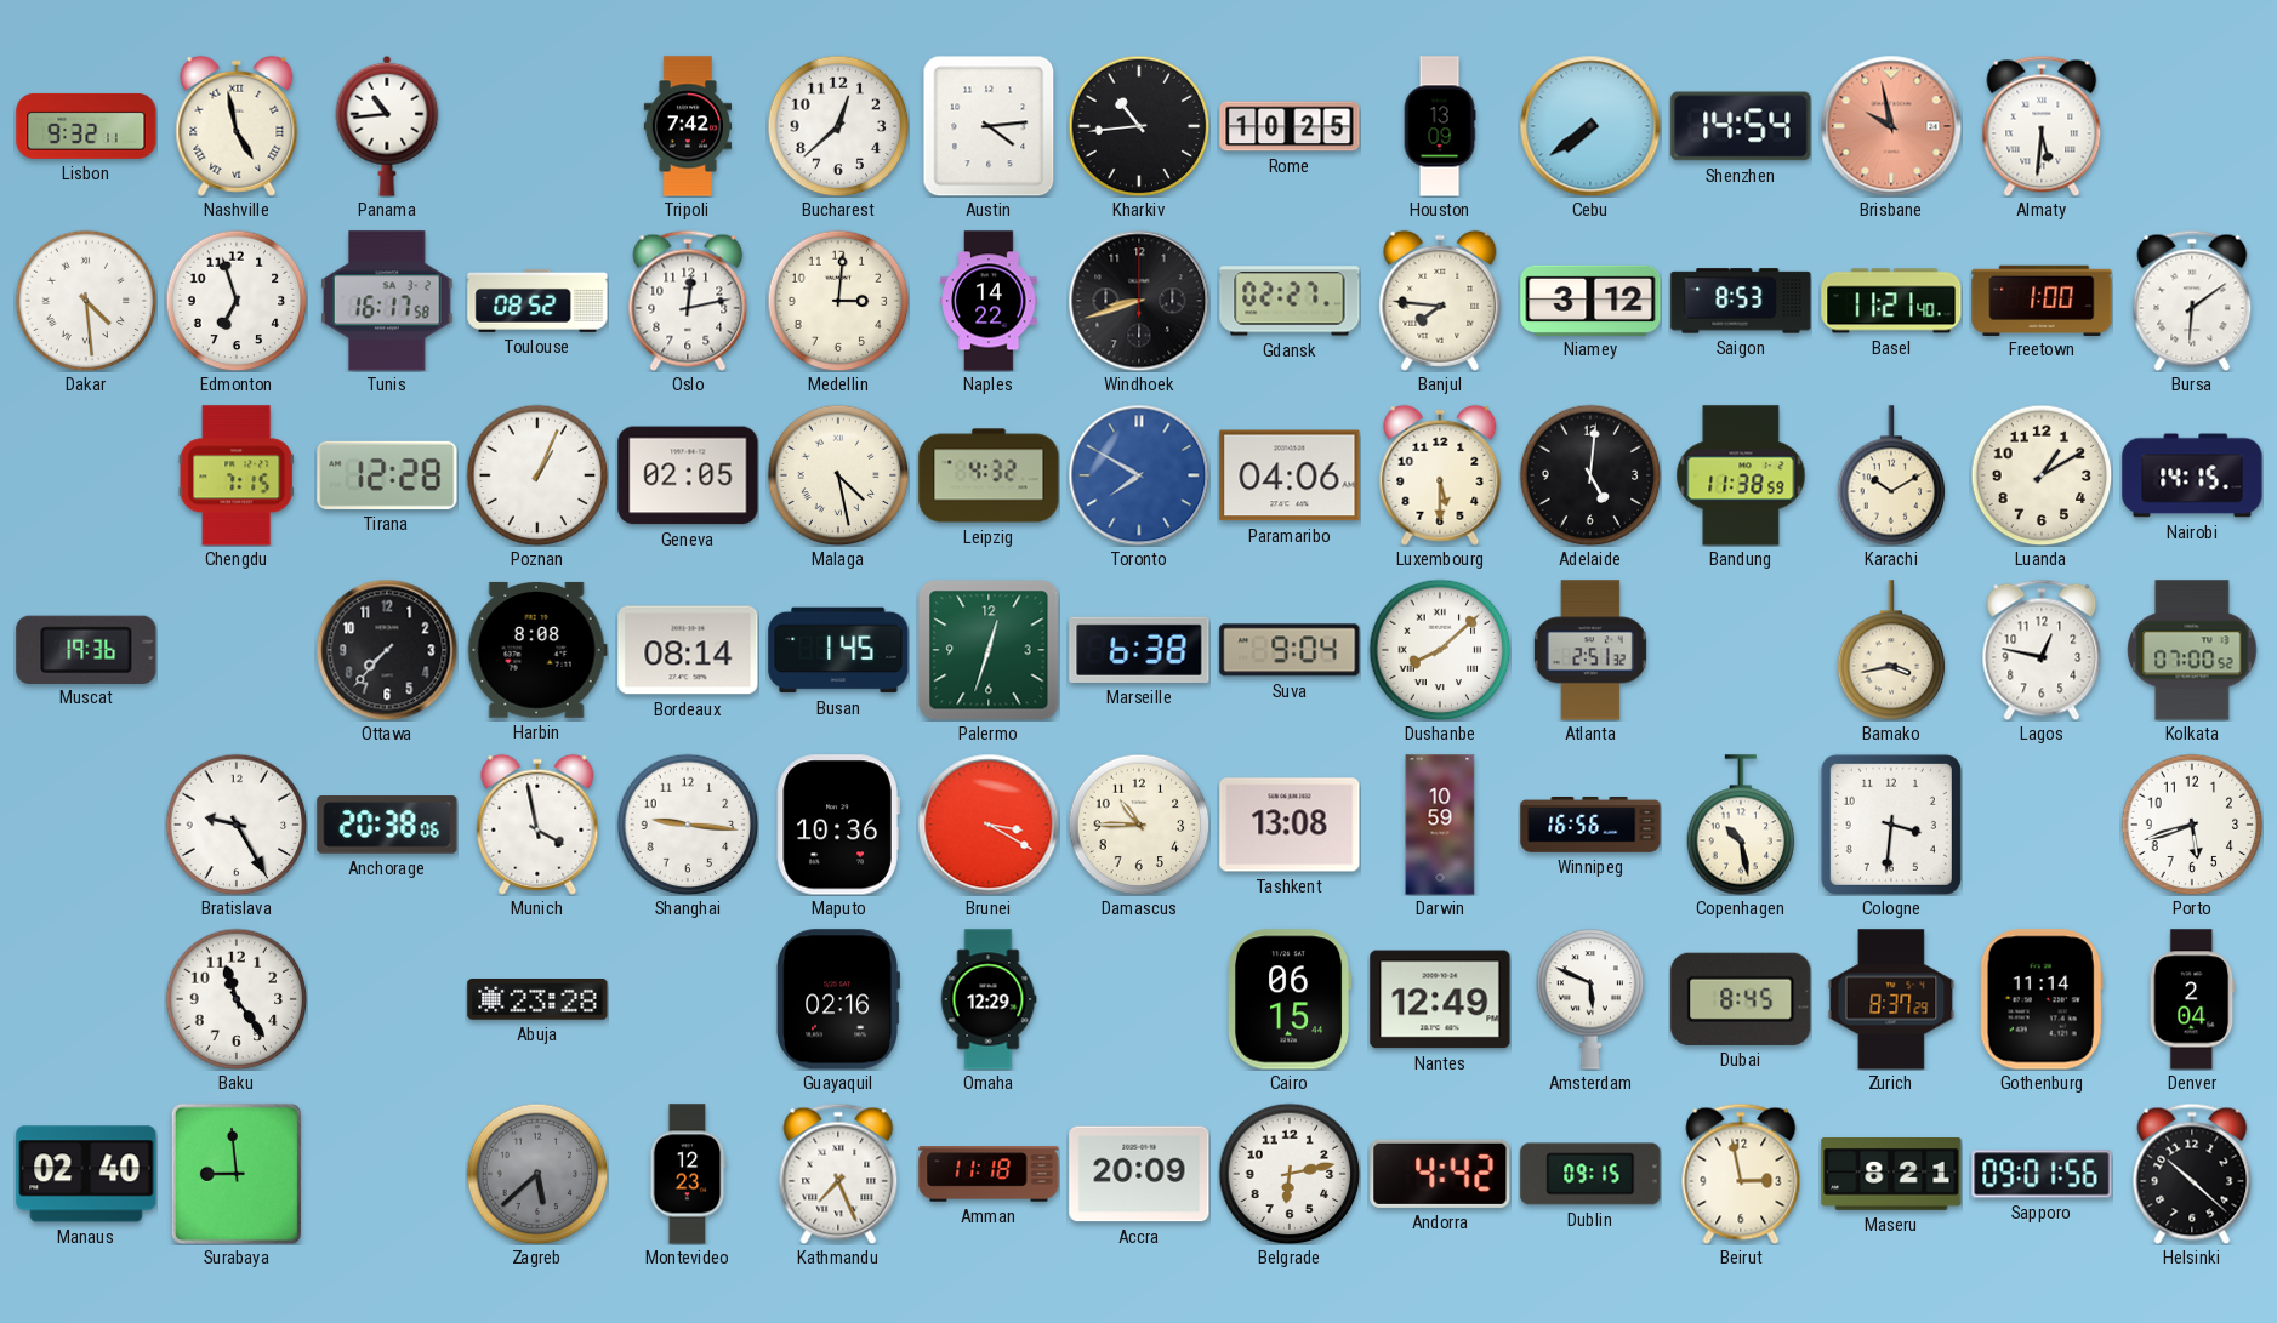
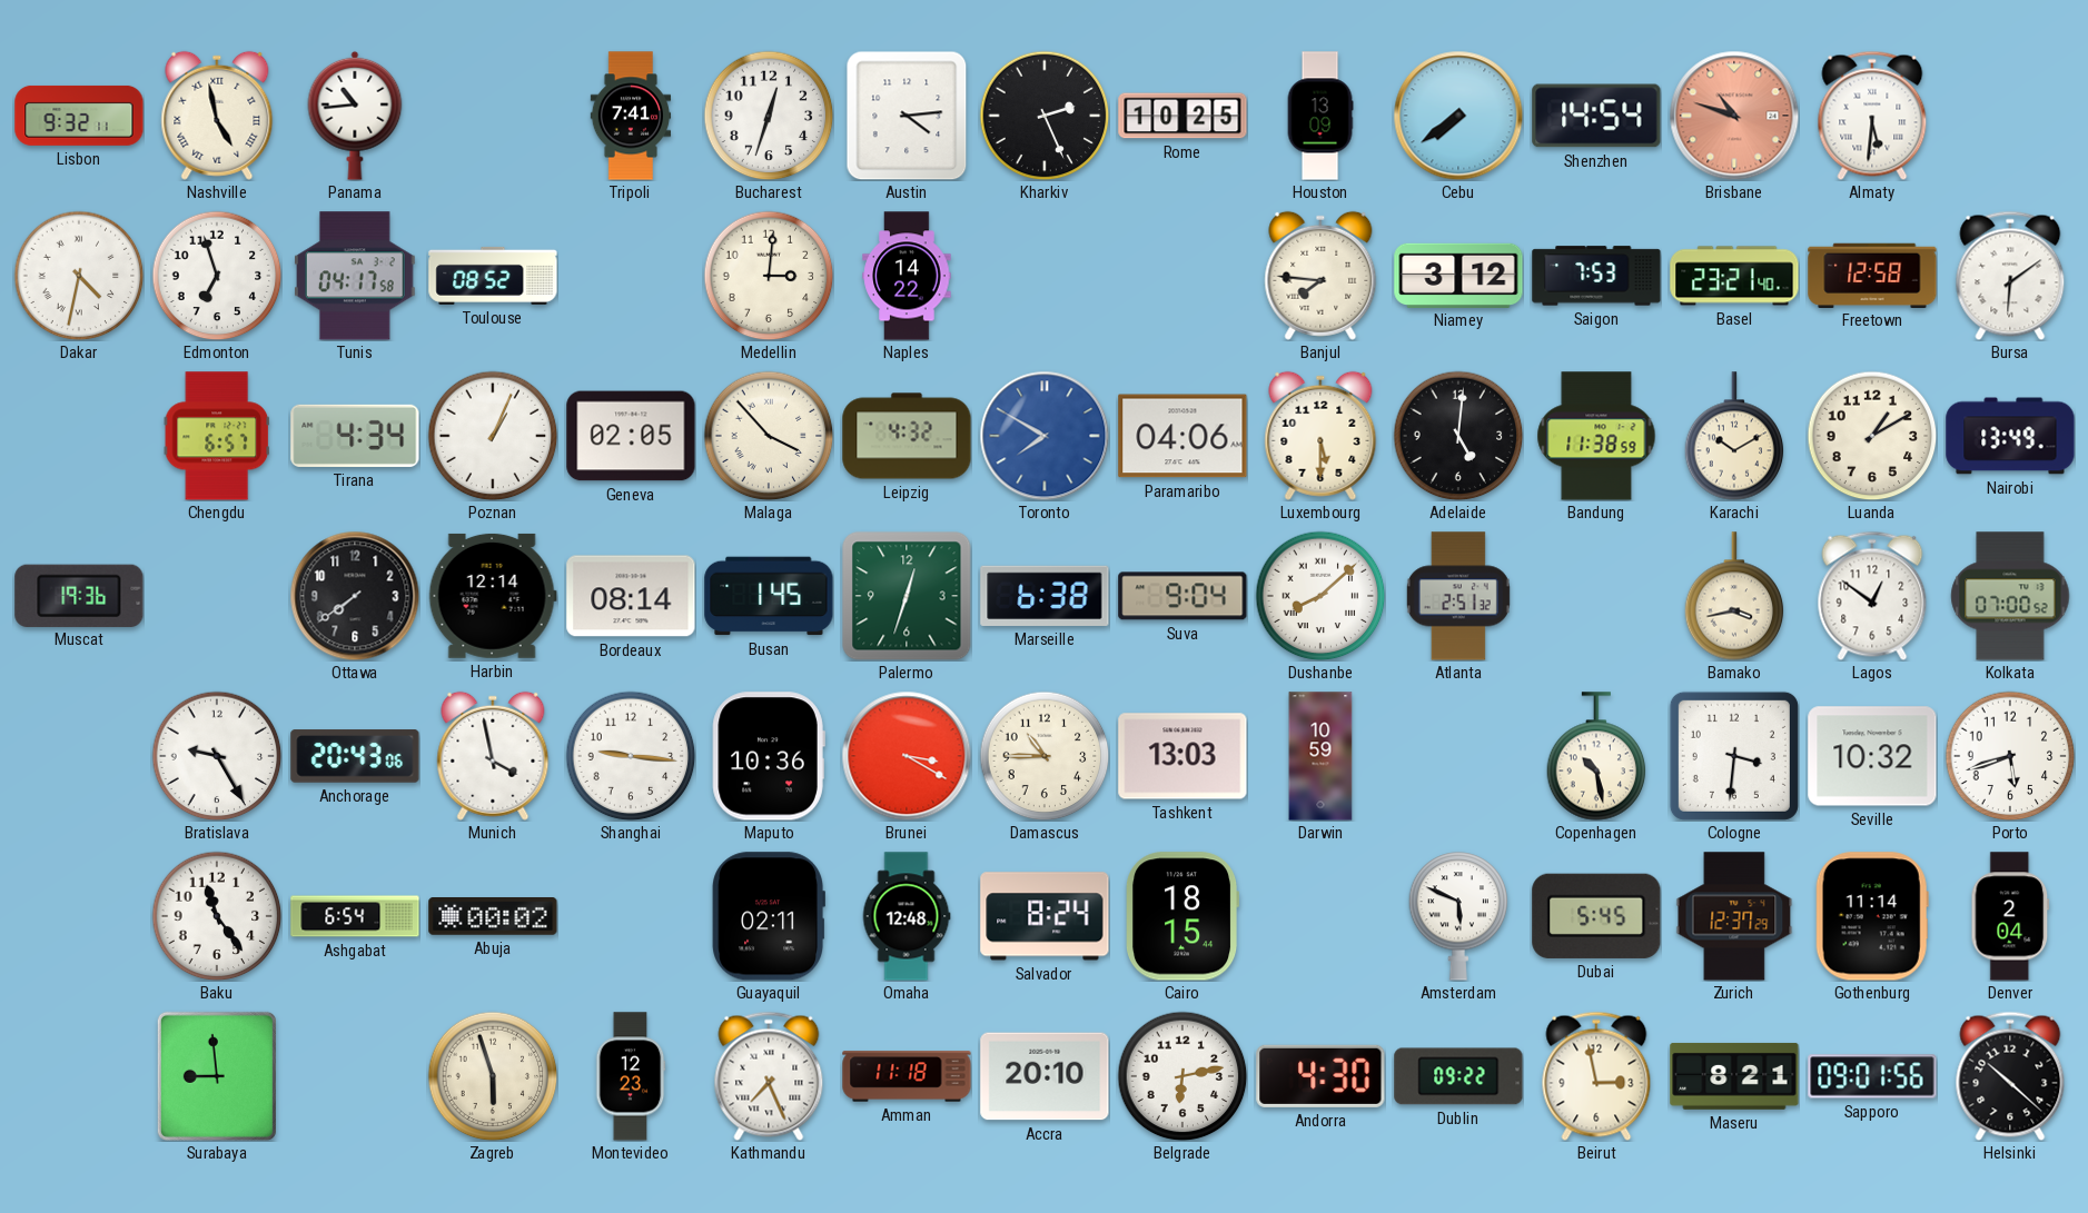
Tripoli: 7:42 -> 7:41 (631, 116)
Bucharest: 12:38 -> 12:33 (769, 116)
Kharkiv: 10:44 -> 2:26 (1045, 116)
Brisbane: 9:58 -> 10:48 (1734, 116)
Dakar: 4:29 -> 4:32 (79, 276)
Tunis: 16:17 -> 04:17 (356, 276)
Oslo: 12:13 -> none (688, 301)
Windhoek: 8:42 -> none (1139, 301)
Gdansk: 02:27 -> none (1290, 301)
Saigon: 8:53 -> 7:53 (1596, 276)
Basel: 11:21 -> 23:21 (1734, 276)
Freetown: 1:00 -> 12:58 (1872, 275)
Chengdu: 7:15 -> 6:57 (217, 436)
Tirana: 12:28 -> 4:34 (355, 436)
Malaga: 4:28 -> 3:53 (769, 436)
Nairobi: 14:15 -> 13:49 (2010, 436)
Ottawa: 7:37 -> 7:39 (355, 596)
Harbin: 8:08 -> 12:14 (493, 596)
Lagos: 12:47 -> 12:51 (1872, 596)
Anchorage: 20:38 -> 20:43 (355, 756)
Tashkent: 13:08 -> 13:03 (1182, 756)
Winnipeg: 16:56 -> none (1590, 826)
Seville: none -> 10:32 (1872, 756)
Ashgabat: none -> 6:54 (355, 916)
Abuja: 23:28 -> 00:02 (493, 917)
Guayaquil: 02:16 -> 02:11 (768, 916)
Omaha: 12:29 -> 12:48 (907, 916)
Salvador: none -> 8:24 (1045, 916)
Cairo: 06:15 -> 18:15 (1182, 916)
Nantes: 12:49 -> none (1440, 999)
Dubai: 8:45 -> 5:45 (1596, 916)
Zurich: 8:37 -> 12:37 (1734, 916)
Manaus: 02:40 -> none (86, 1174)
Zagreb: 5:38 -> 5:57 (493, 1076)
Zagreb dial: grey -> cream (493, 1076)
Accra: 20:09 -> 20:10 (1045, 1076)
Andorra: 4:42 -> 4:30 (1320, 1076)
Dublin: 09:15 -> 09:22 (1458, 1076)
